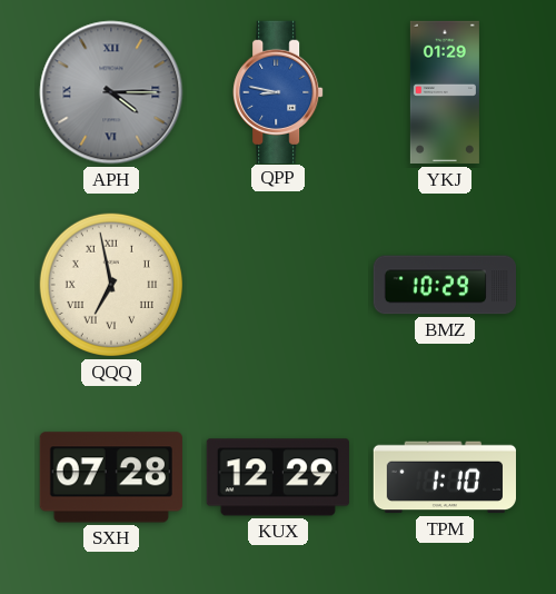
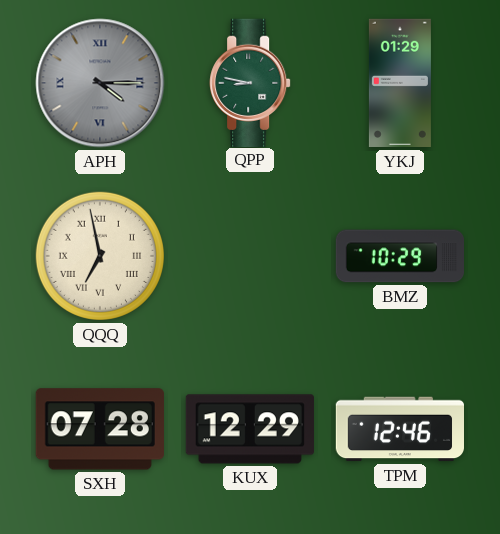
QPP dial: blue -> green (250, 82)
TPM: 1:10 -> 12:46 (399, 429)
